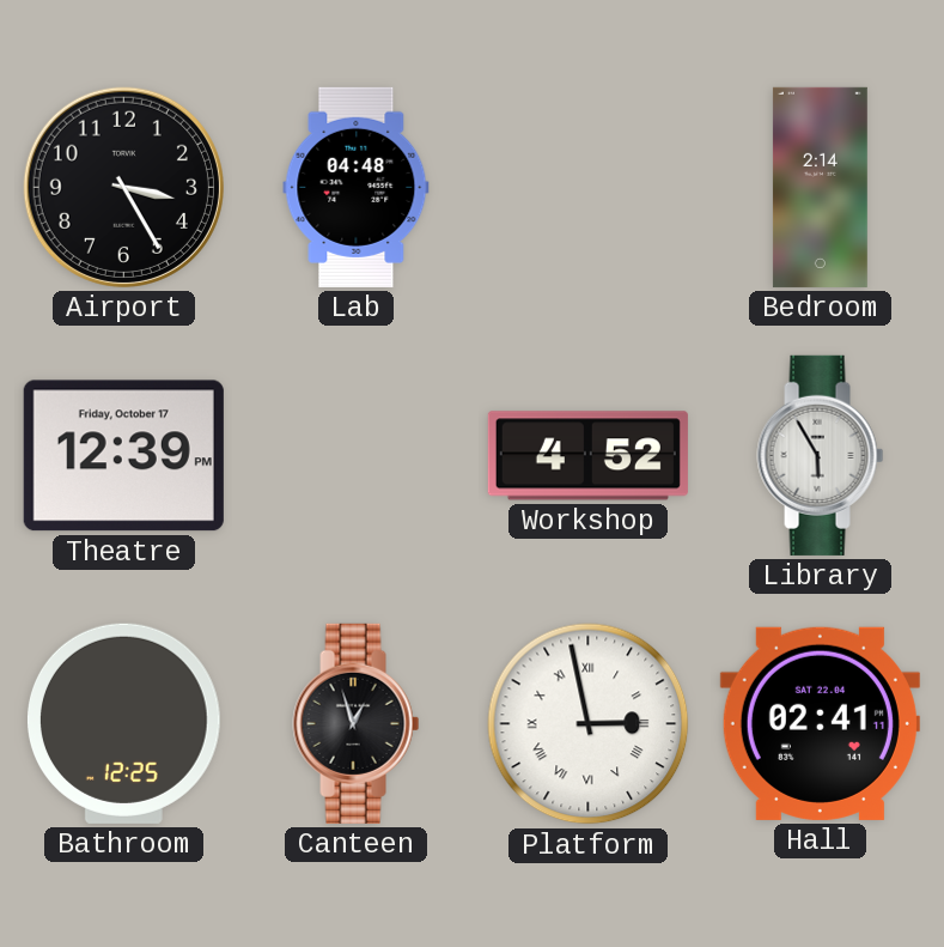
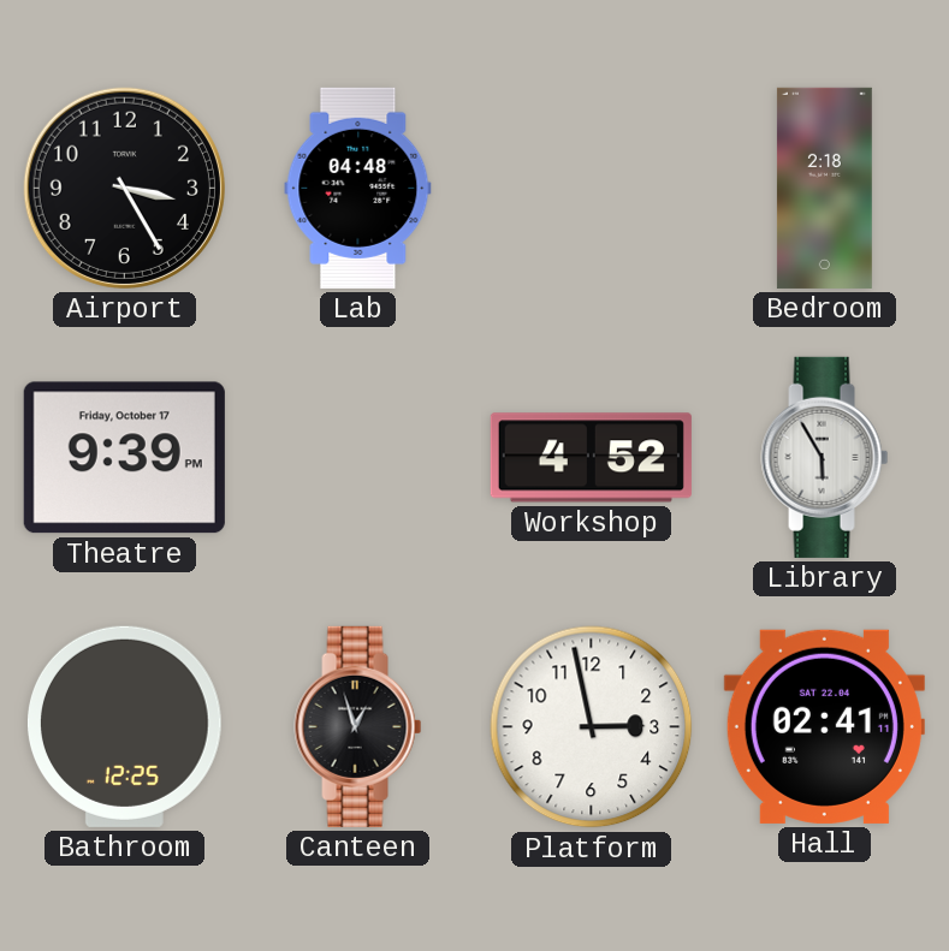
Bedroom: 2:14 -> 2:18 (824, 188)
Theatre: 12:39 -> 9:39 (124, 458)
Platform numerals: Roman -> Arabic (592, 727)
